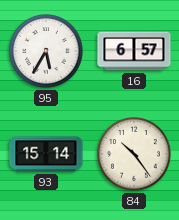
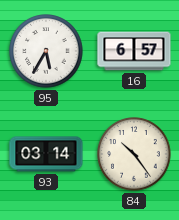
93: 15:14 -> 03:14 (46, 154)
